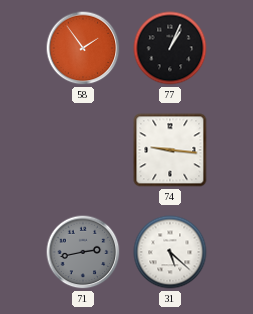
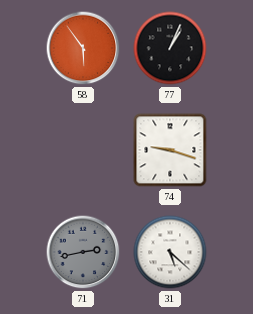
58: 1:54 -> 5:54 (83, 48)
74: 9:16 -> 9:18 (170, 150)
